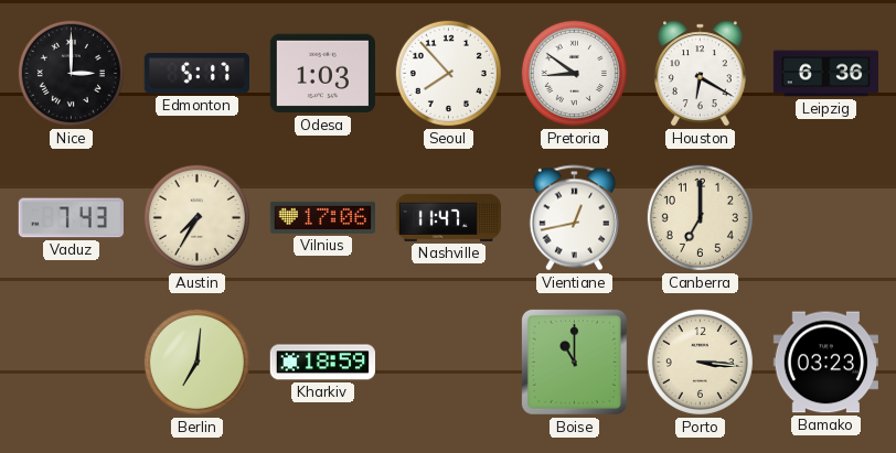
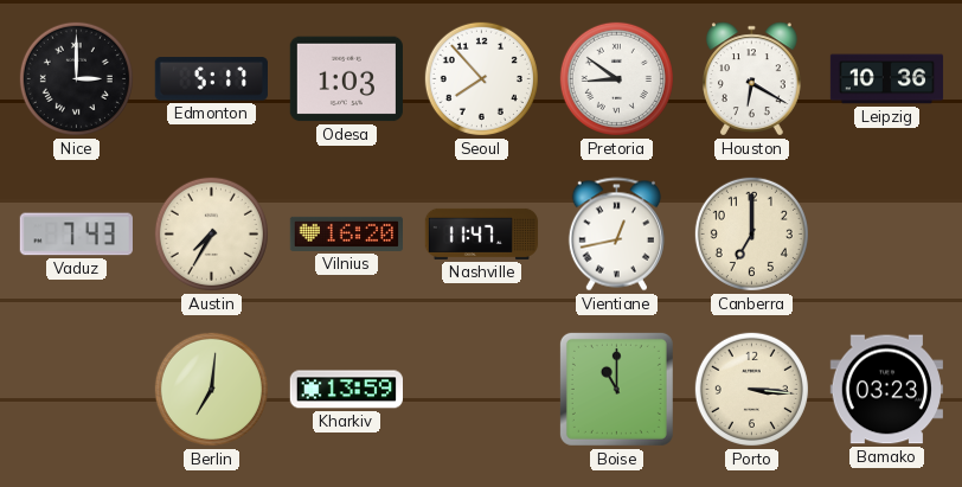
Leipzig: 6:36 -> 10:36 (887, 79)
Vilnius: 17:06 -> 16:20 (346, 233)
Kharkiv: 18:59 -> 13:59 (346, 390)
